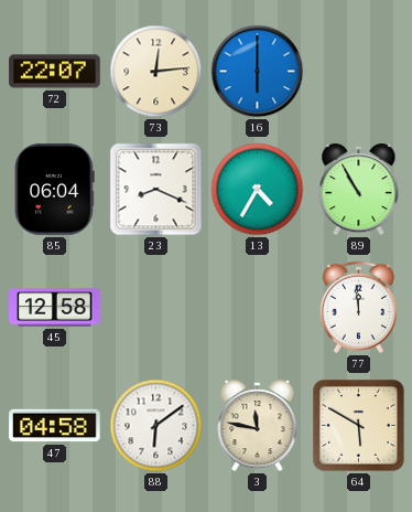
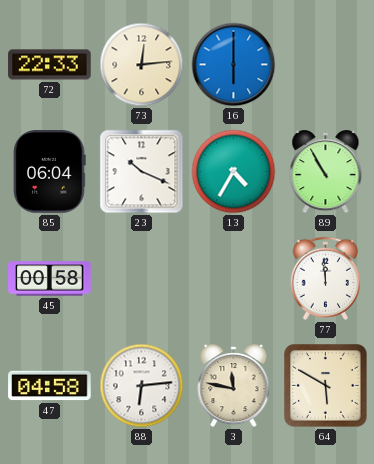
72: 22:07 -> 22:33 (50, 65)
23: 8:19 -> 10:19 (142, 172)
45: 12:58 -> 00:58 (50, 279)
88: 6:09 -> 6:14 (142, 386)
